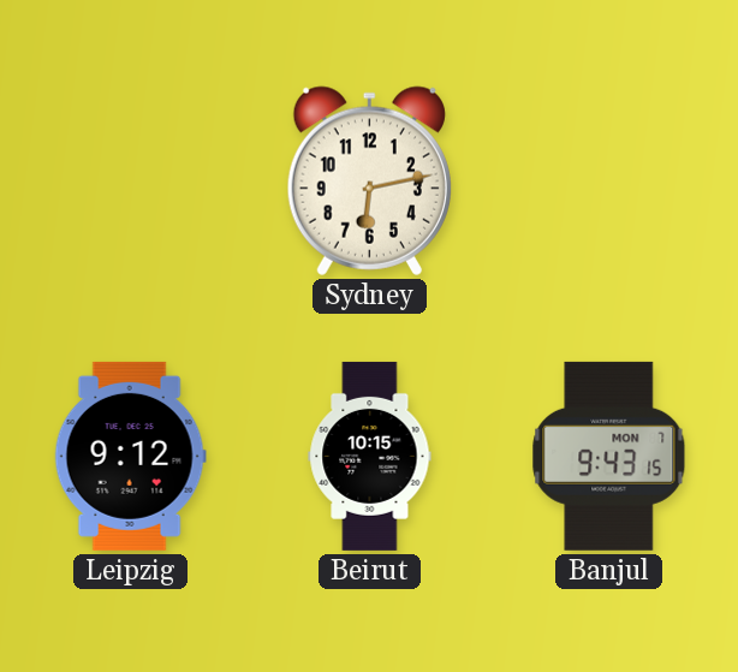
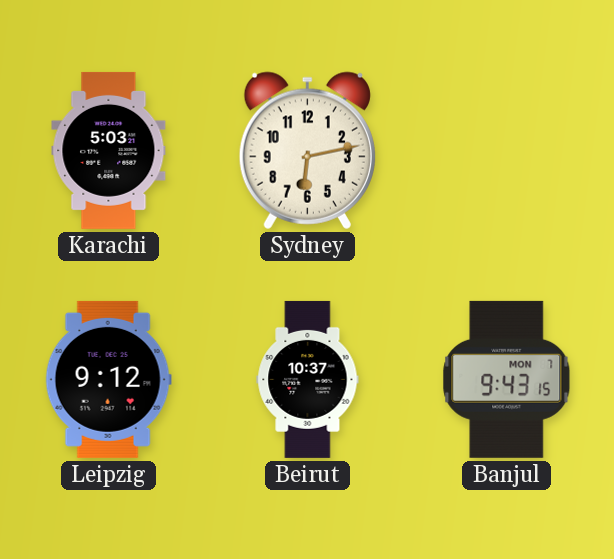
Karachi: none -> 5:03 (109, 150)
Beirut: 10:15 -> 10:37 (308, 379)
